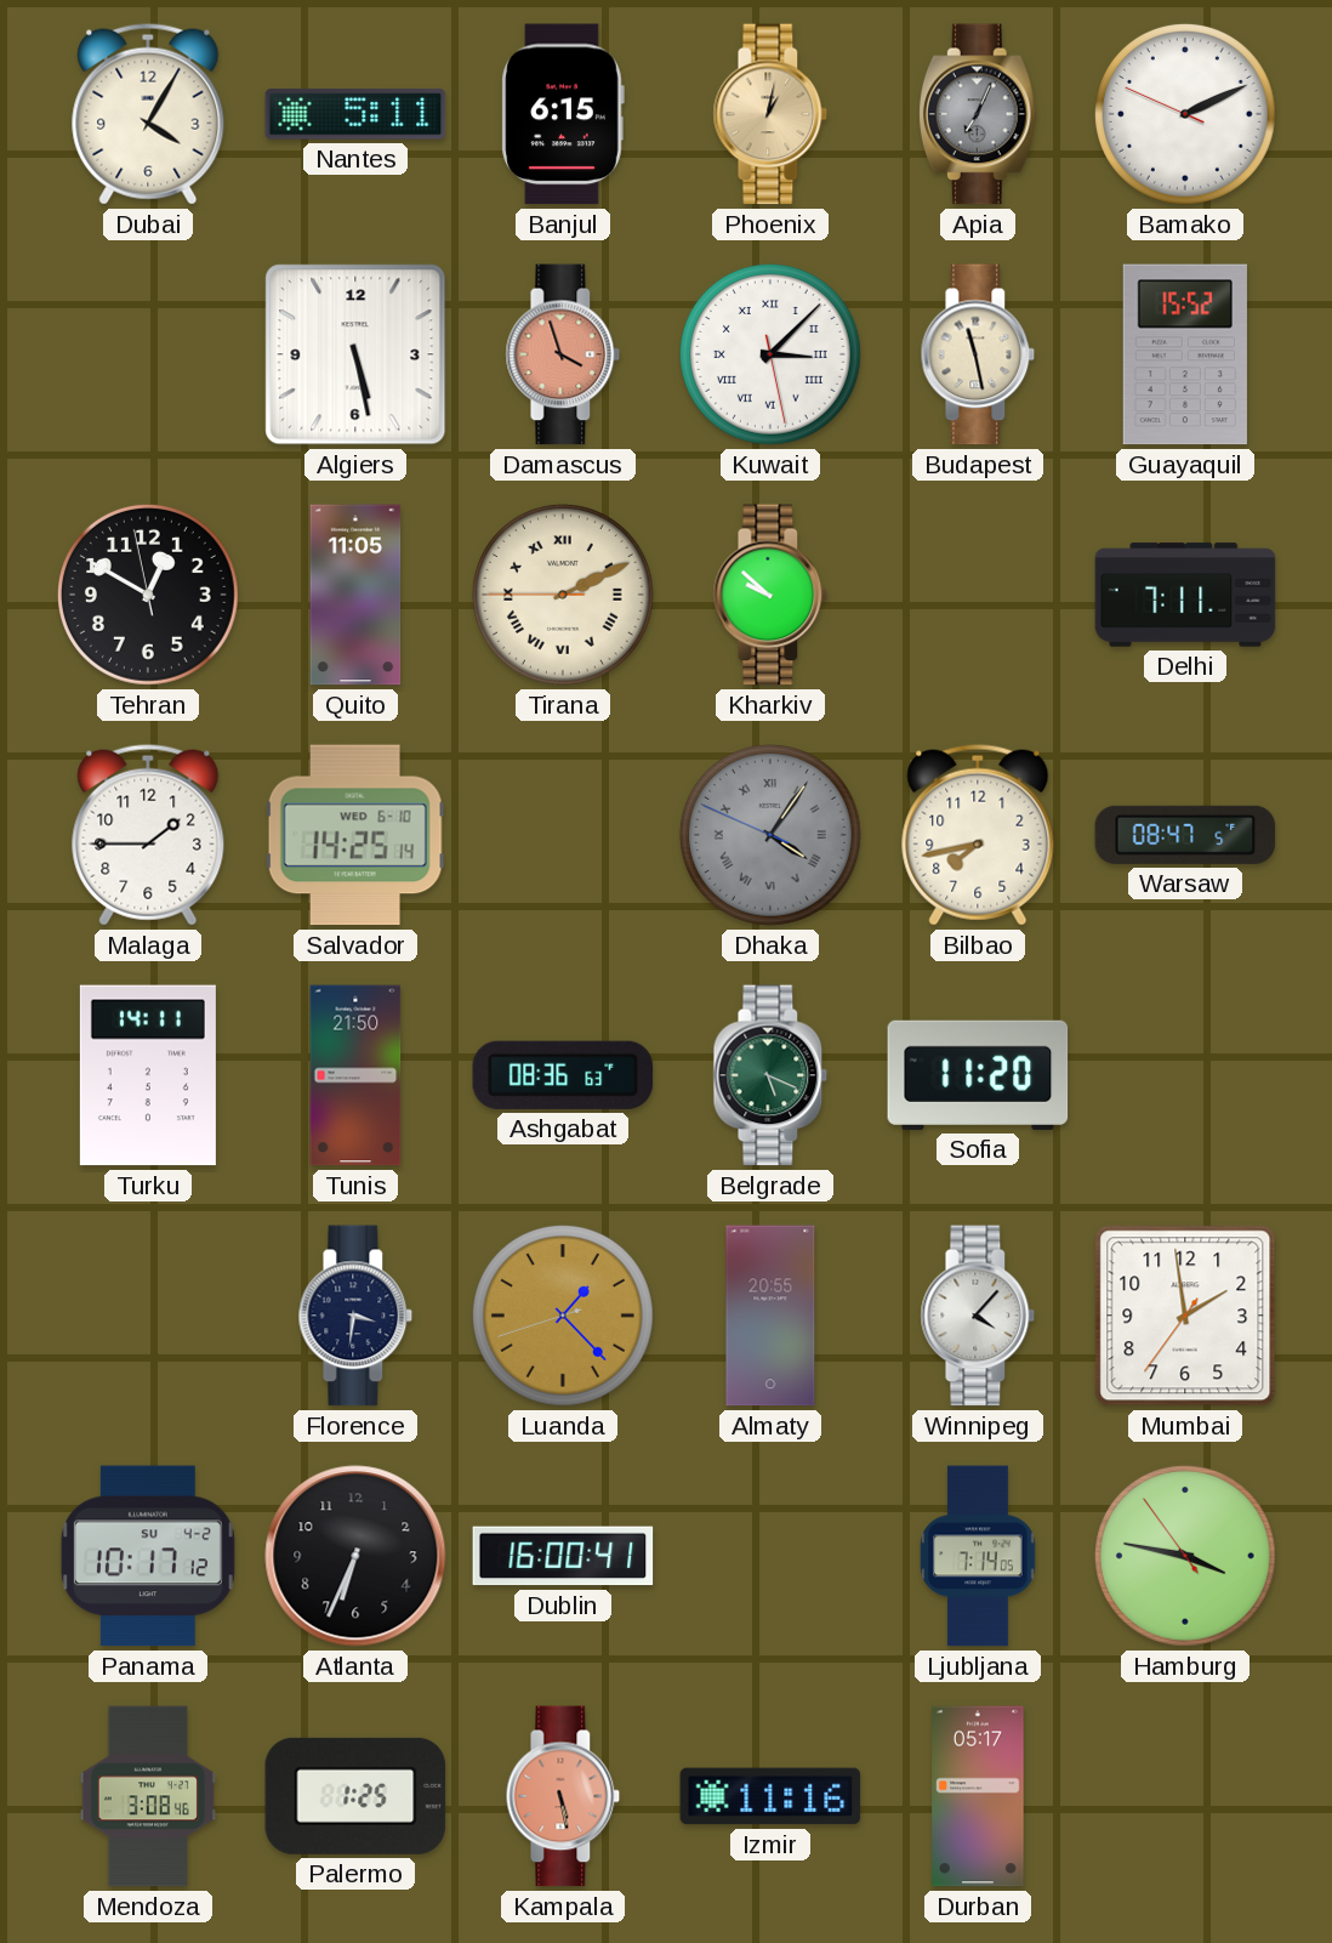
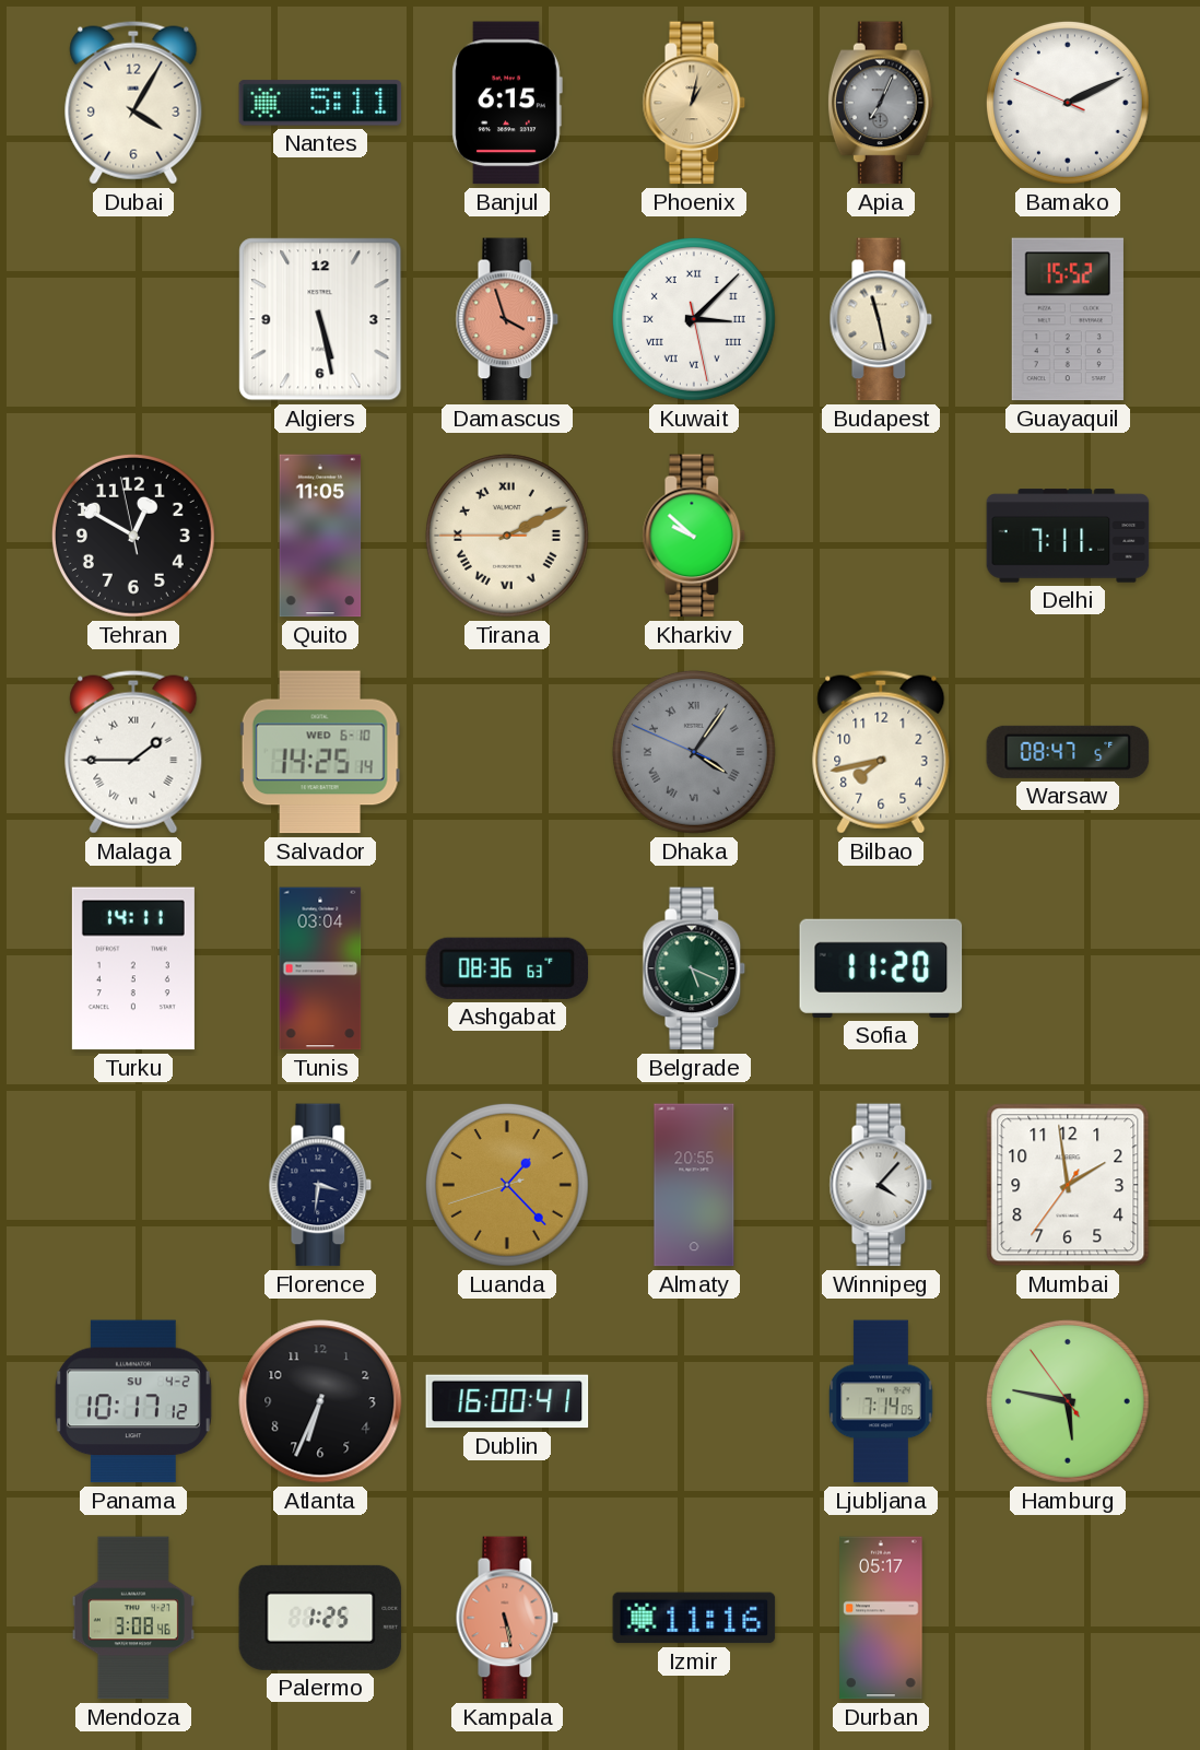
Malaga numerals: Arabic -> Roman (133, 752)
Tunis: 21:50 -> 03:04 (320, 968)
Hamburg: 3:46 -> 5:46 (1068, 1401)
